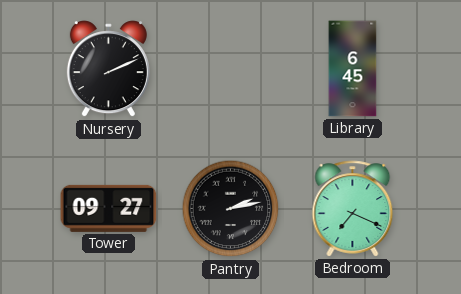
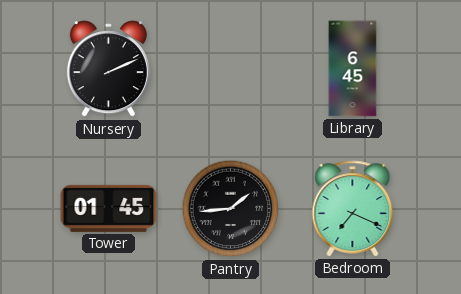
Tower: 09:27 -> 01:45 (109, 208)
Pantry: 2:13 -> 1:44 (231, 209)
